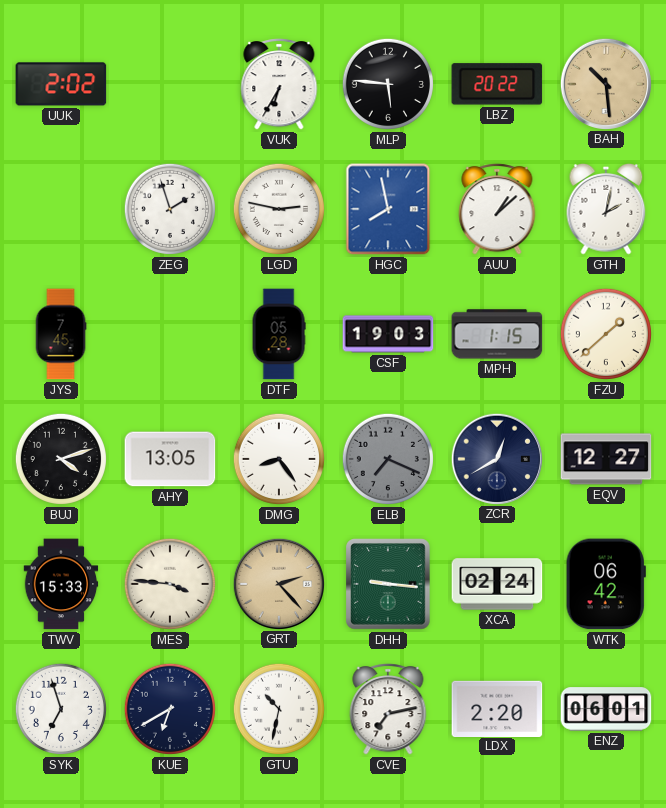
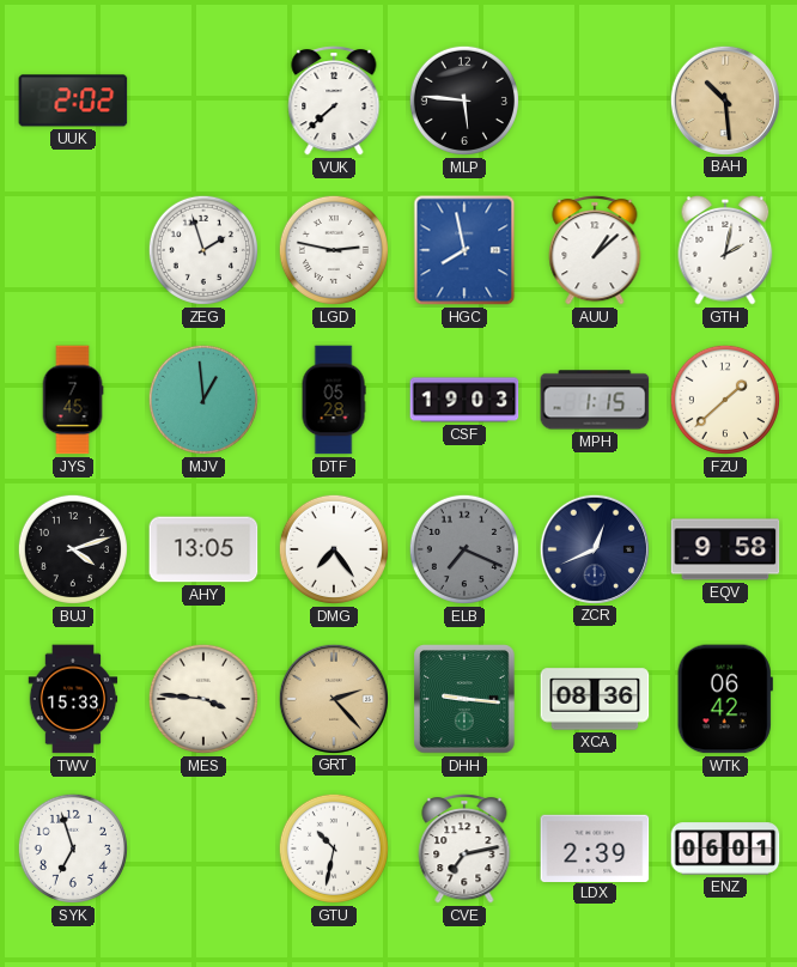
VUK: 6:35 -> 7:38 (334, 101)
LBZ: 20:22 -> none (497, 84)
MJV: none -> 12:59 (203, 400)
DMG: 8:24 -> 7:24 (334, 549)
ZCR: 12:40 -> 12:41 (594, 548)
EQV: 12:27 -> 9:58 (725, 549)
XCA: 02:24 -> 08:36 (595, 699)
KUE: 6:40 -> none (170, 709)
LDX: 2:20 -> 2:39 (595, 847)
